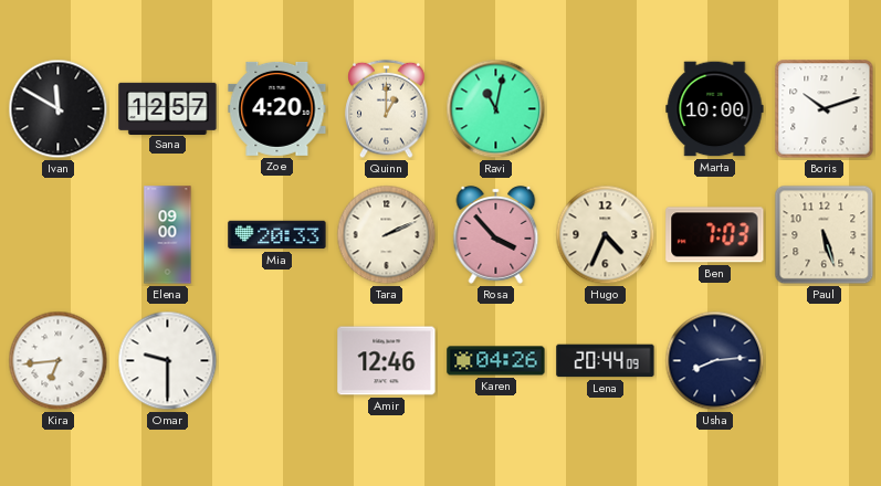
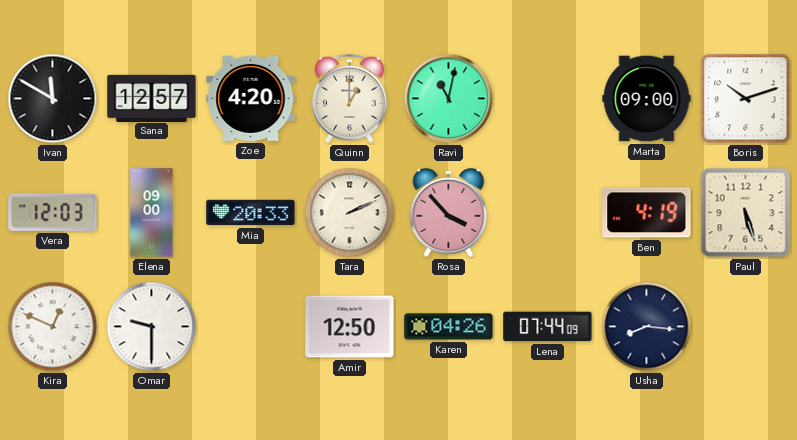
Marta: 10:00 -> 09:00 (647, 99)
Vera: none -> 12:03 (53, 212)
Hugo: 4:34 -> none (606, 235)
Ben: 7:03 -> 4:19 (647, 213)
Kira: 6:44 -> 12:49 (53, 327)
Amir: 12:46 -> 12:50 (350, 327)
Lena: 20:44 -> 07:44 (548, 327)
Usha: 8:14 -> 8:16 (647, 327)
